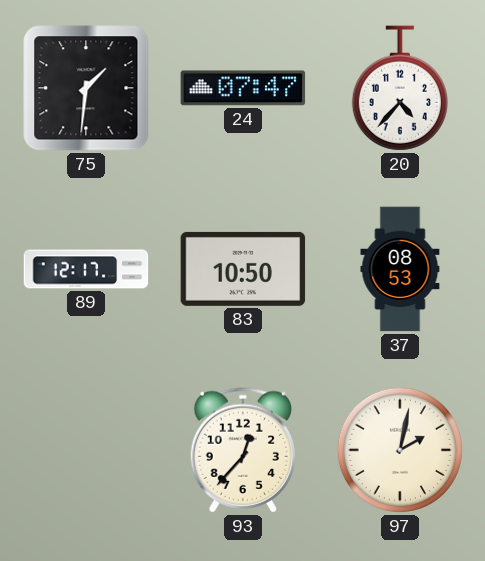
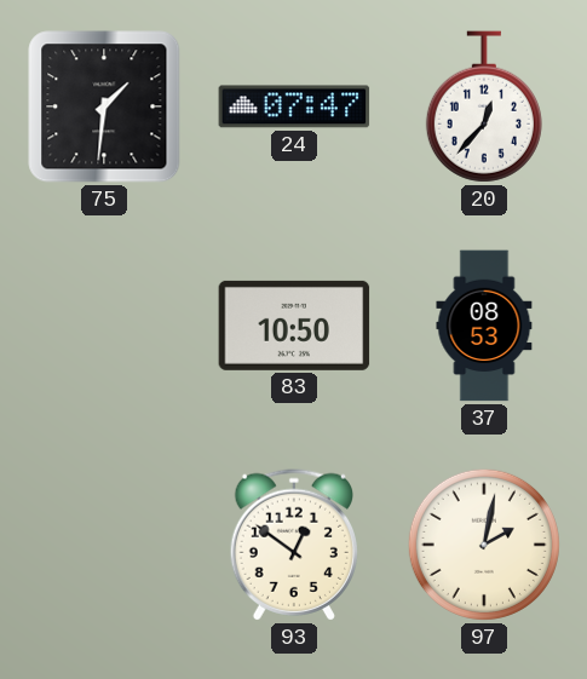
20: 4:37 -> 12:37 (484, 107)
89: 12:17 -> none (86, 269)
93: 12:37 -> 12:51 (293, 545)
